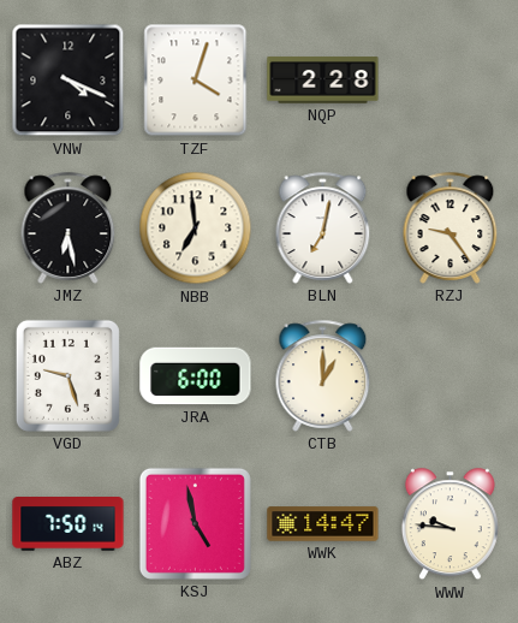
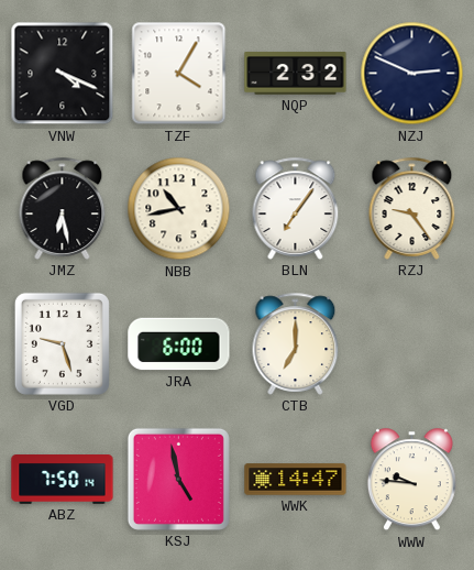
TZF: 4:03 -> 4:05 (179, 74)
NQP: 2:28 -> 2:32 (296, 74)
NZJ: none -> 2:49 (412, 74)
NBB: 6:59 -> 10:43 (179, 209)
BLN: 7:02 -> 7:06 (296, 208)
CTB: 1:00 -> 7:00 (296, 343)
